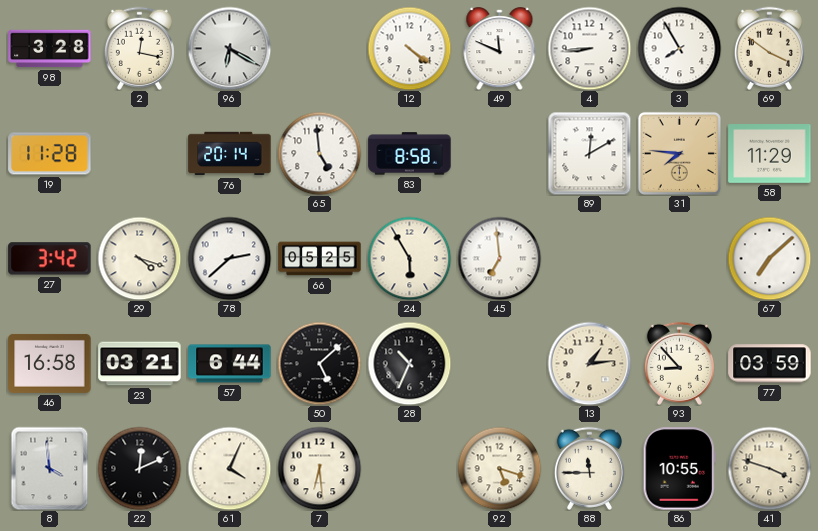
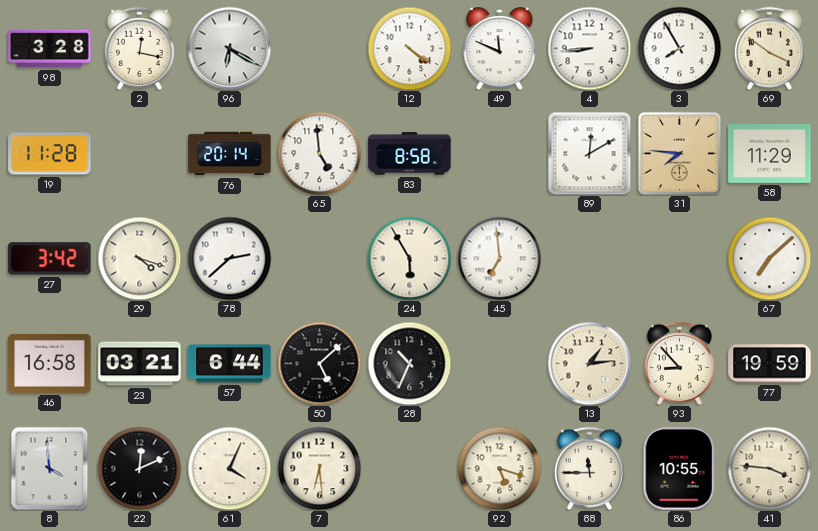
66: 05:25 -> none (320, 259)
77: 03:59 -> 19:59 (770, 364)
41: 3:48 -> 3:46 (769, 468)
